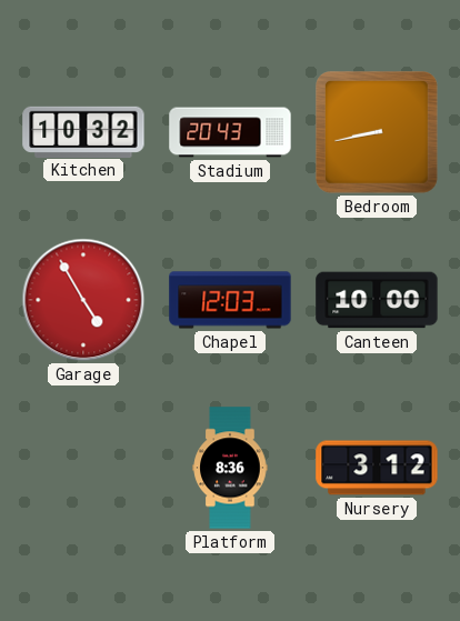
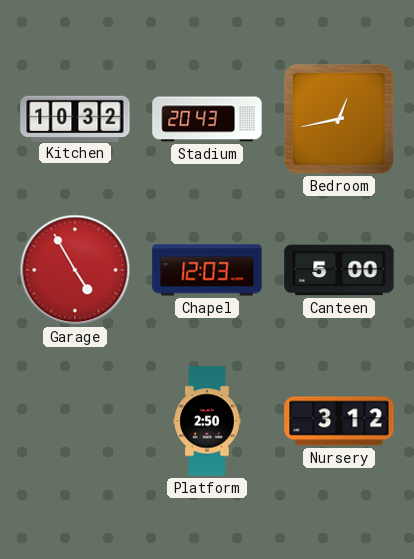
Bedroom: 8:43 -> 12:43 (340, 120)
Canteen: 10:00 -> 5:00 (339, 270)
Platform: 8:36 -> 2:50 (207, 421)
